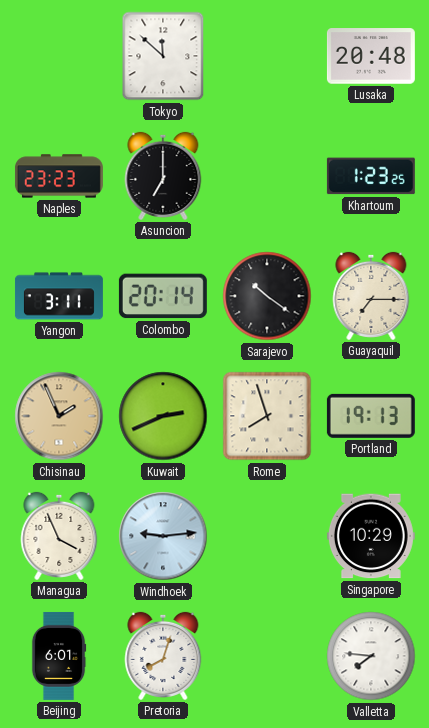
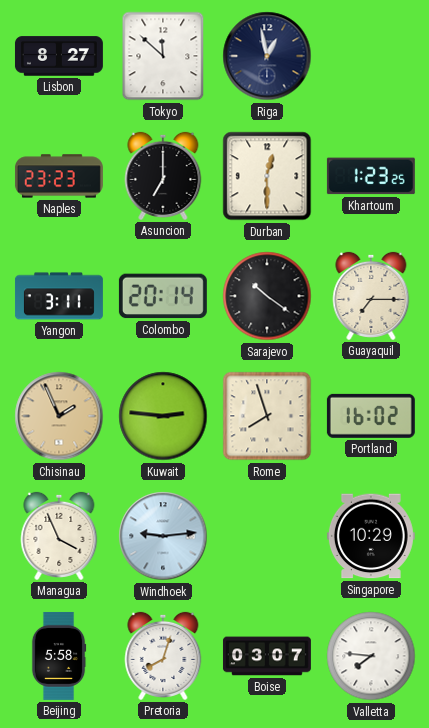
Lisbon: none -> 8:27 (59, 56)
Riga: none -> 12:58 (267, 56)
Lusaka: 20:48 -> none (371, 56)
Durban: none -> 12:30 (267, 176)
Kuwait: 2:41 -> 2:46 (163, 416)
Portland: 19:13 -> 16:02 (371, 416)
Beijing: 6:01 -> 5:58 (59, 656)
Boise: none -> 03:07 (267, 656)
